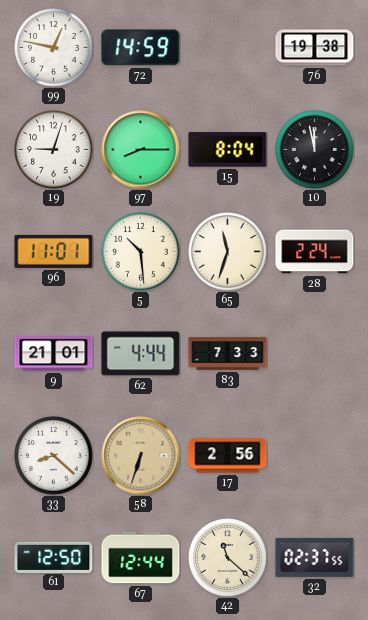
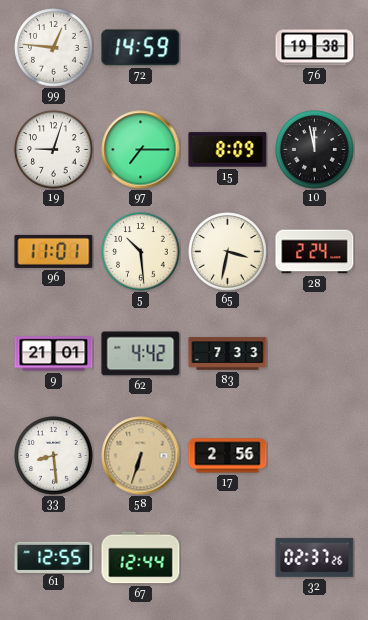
99: 12:47 -> 12:46 (54, 48)
97: 8:15 -> 7:15 (141, 150)
15: 8:04 -> 8:09 (228, 150)
65: 11:33 -> 3:32 (228, 252)
62: 4:44 -> 4:42 (141, 354)
33: 8:22 -> 8:29 (54, 456)
61: 12:50 -> 12:55 (54, 557)
42: 11:22 -> none (228, 558)
32: 02:37:55 -> 02:37:26 (315, 557)
